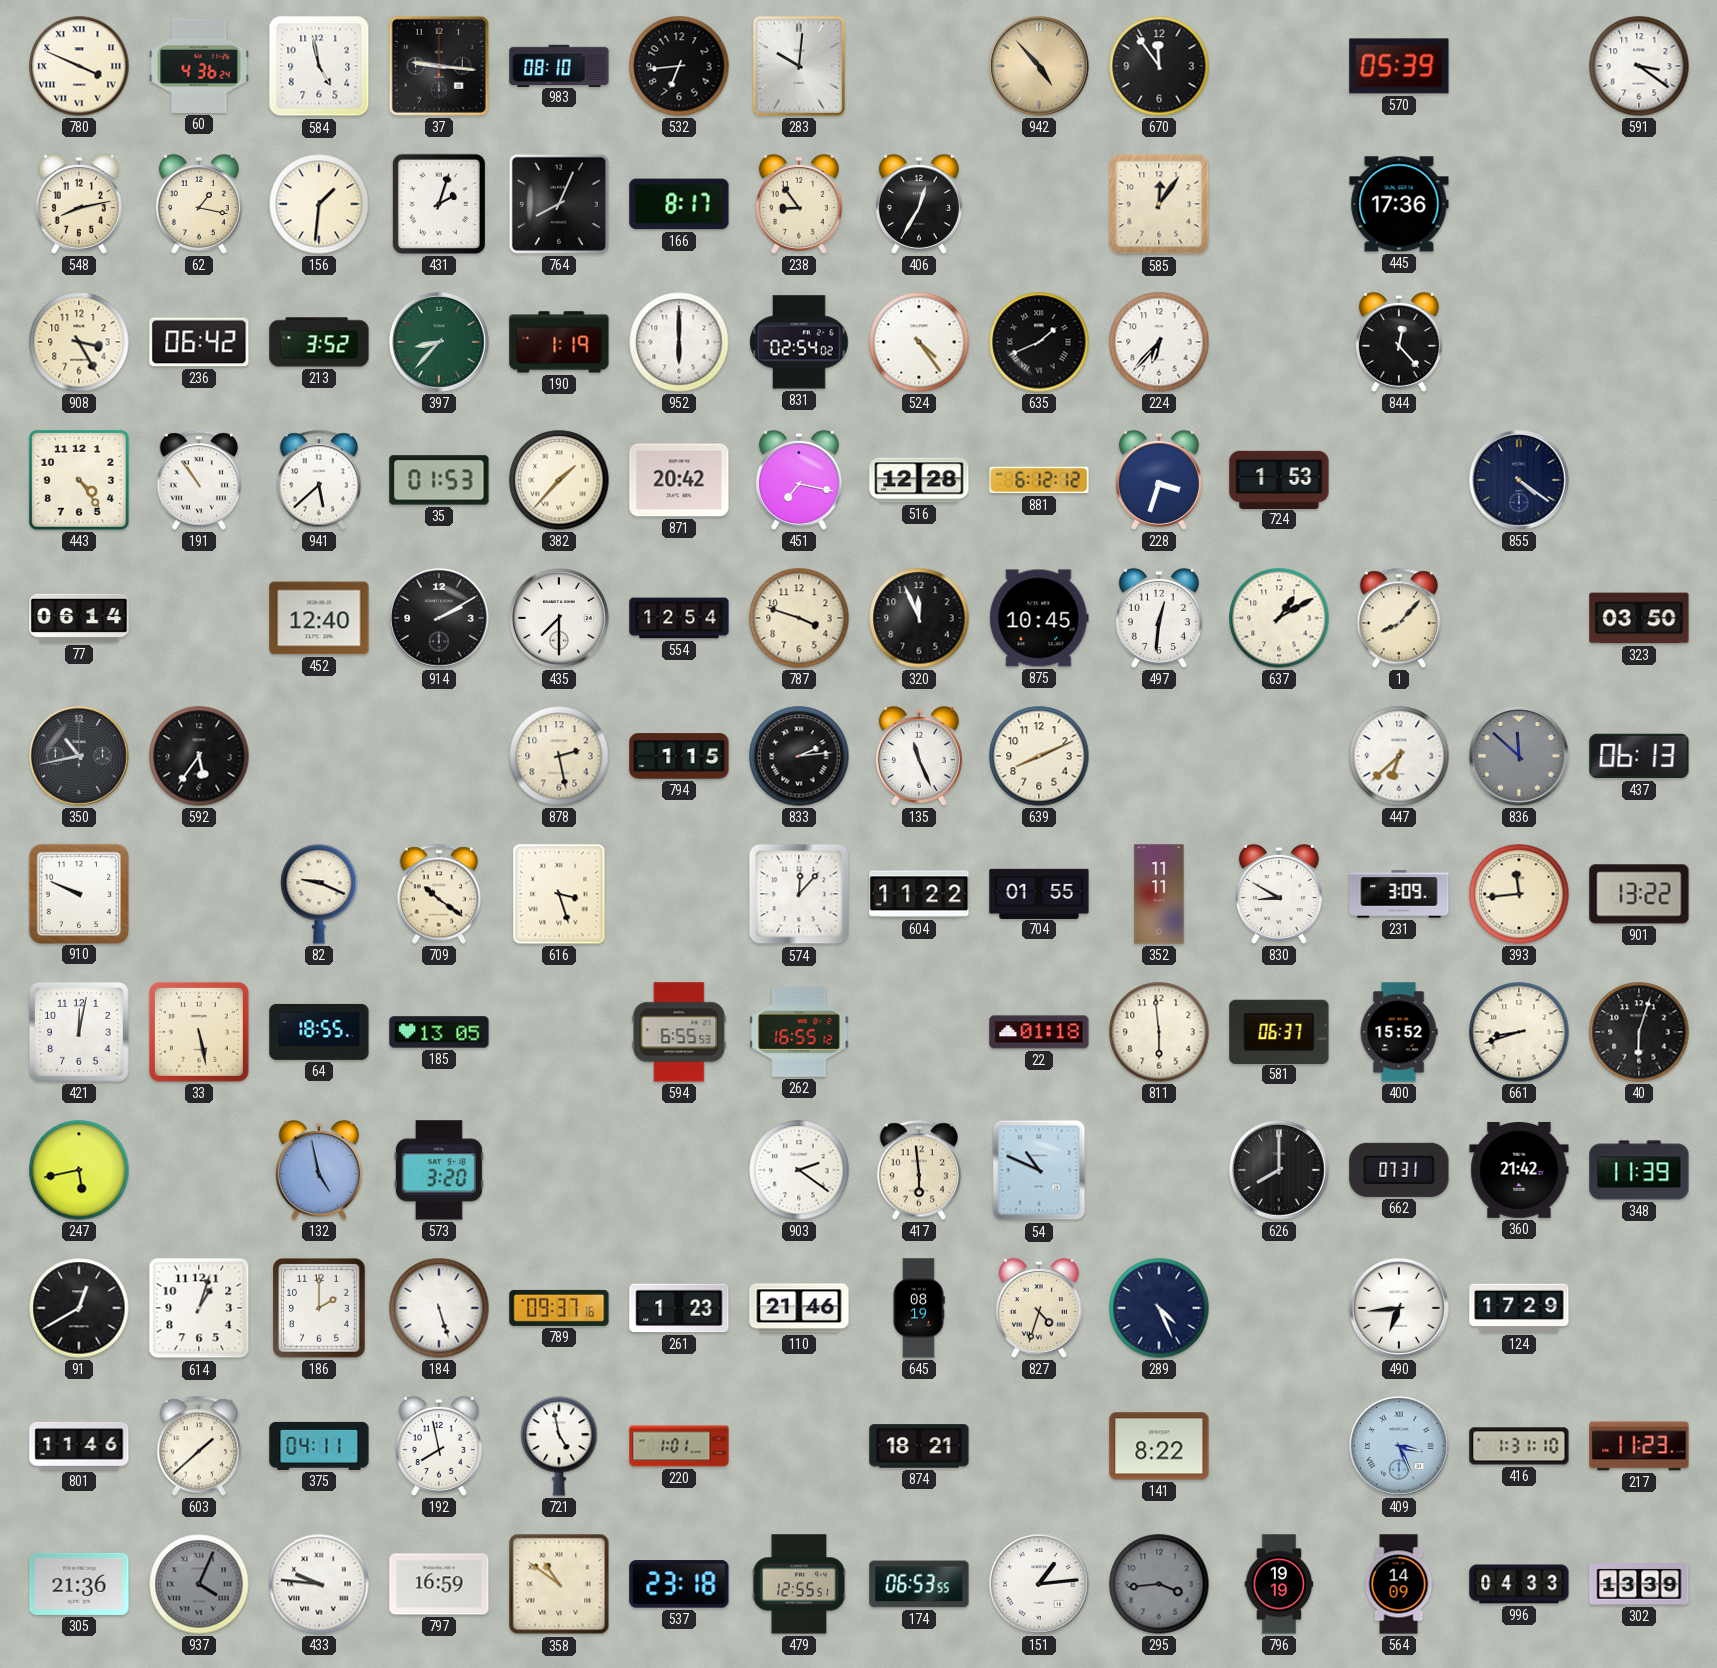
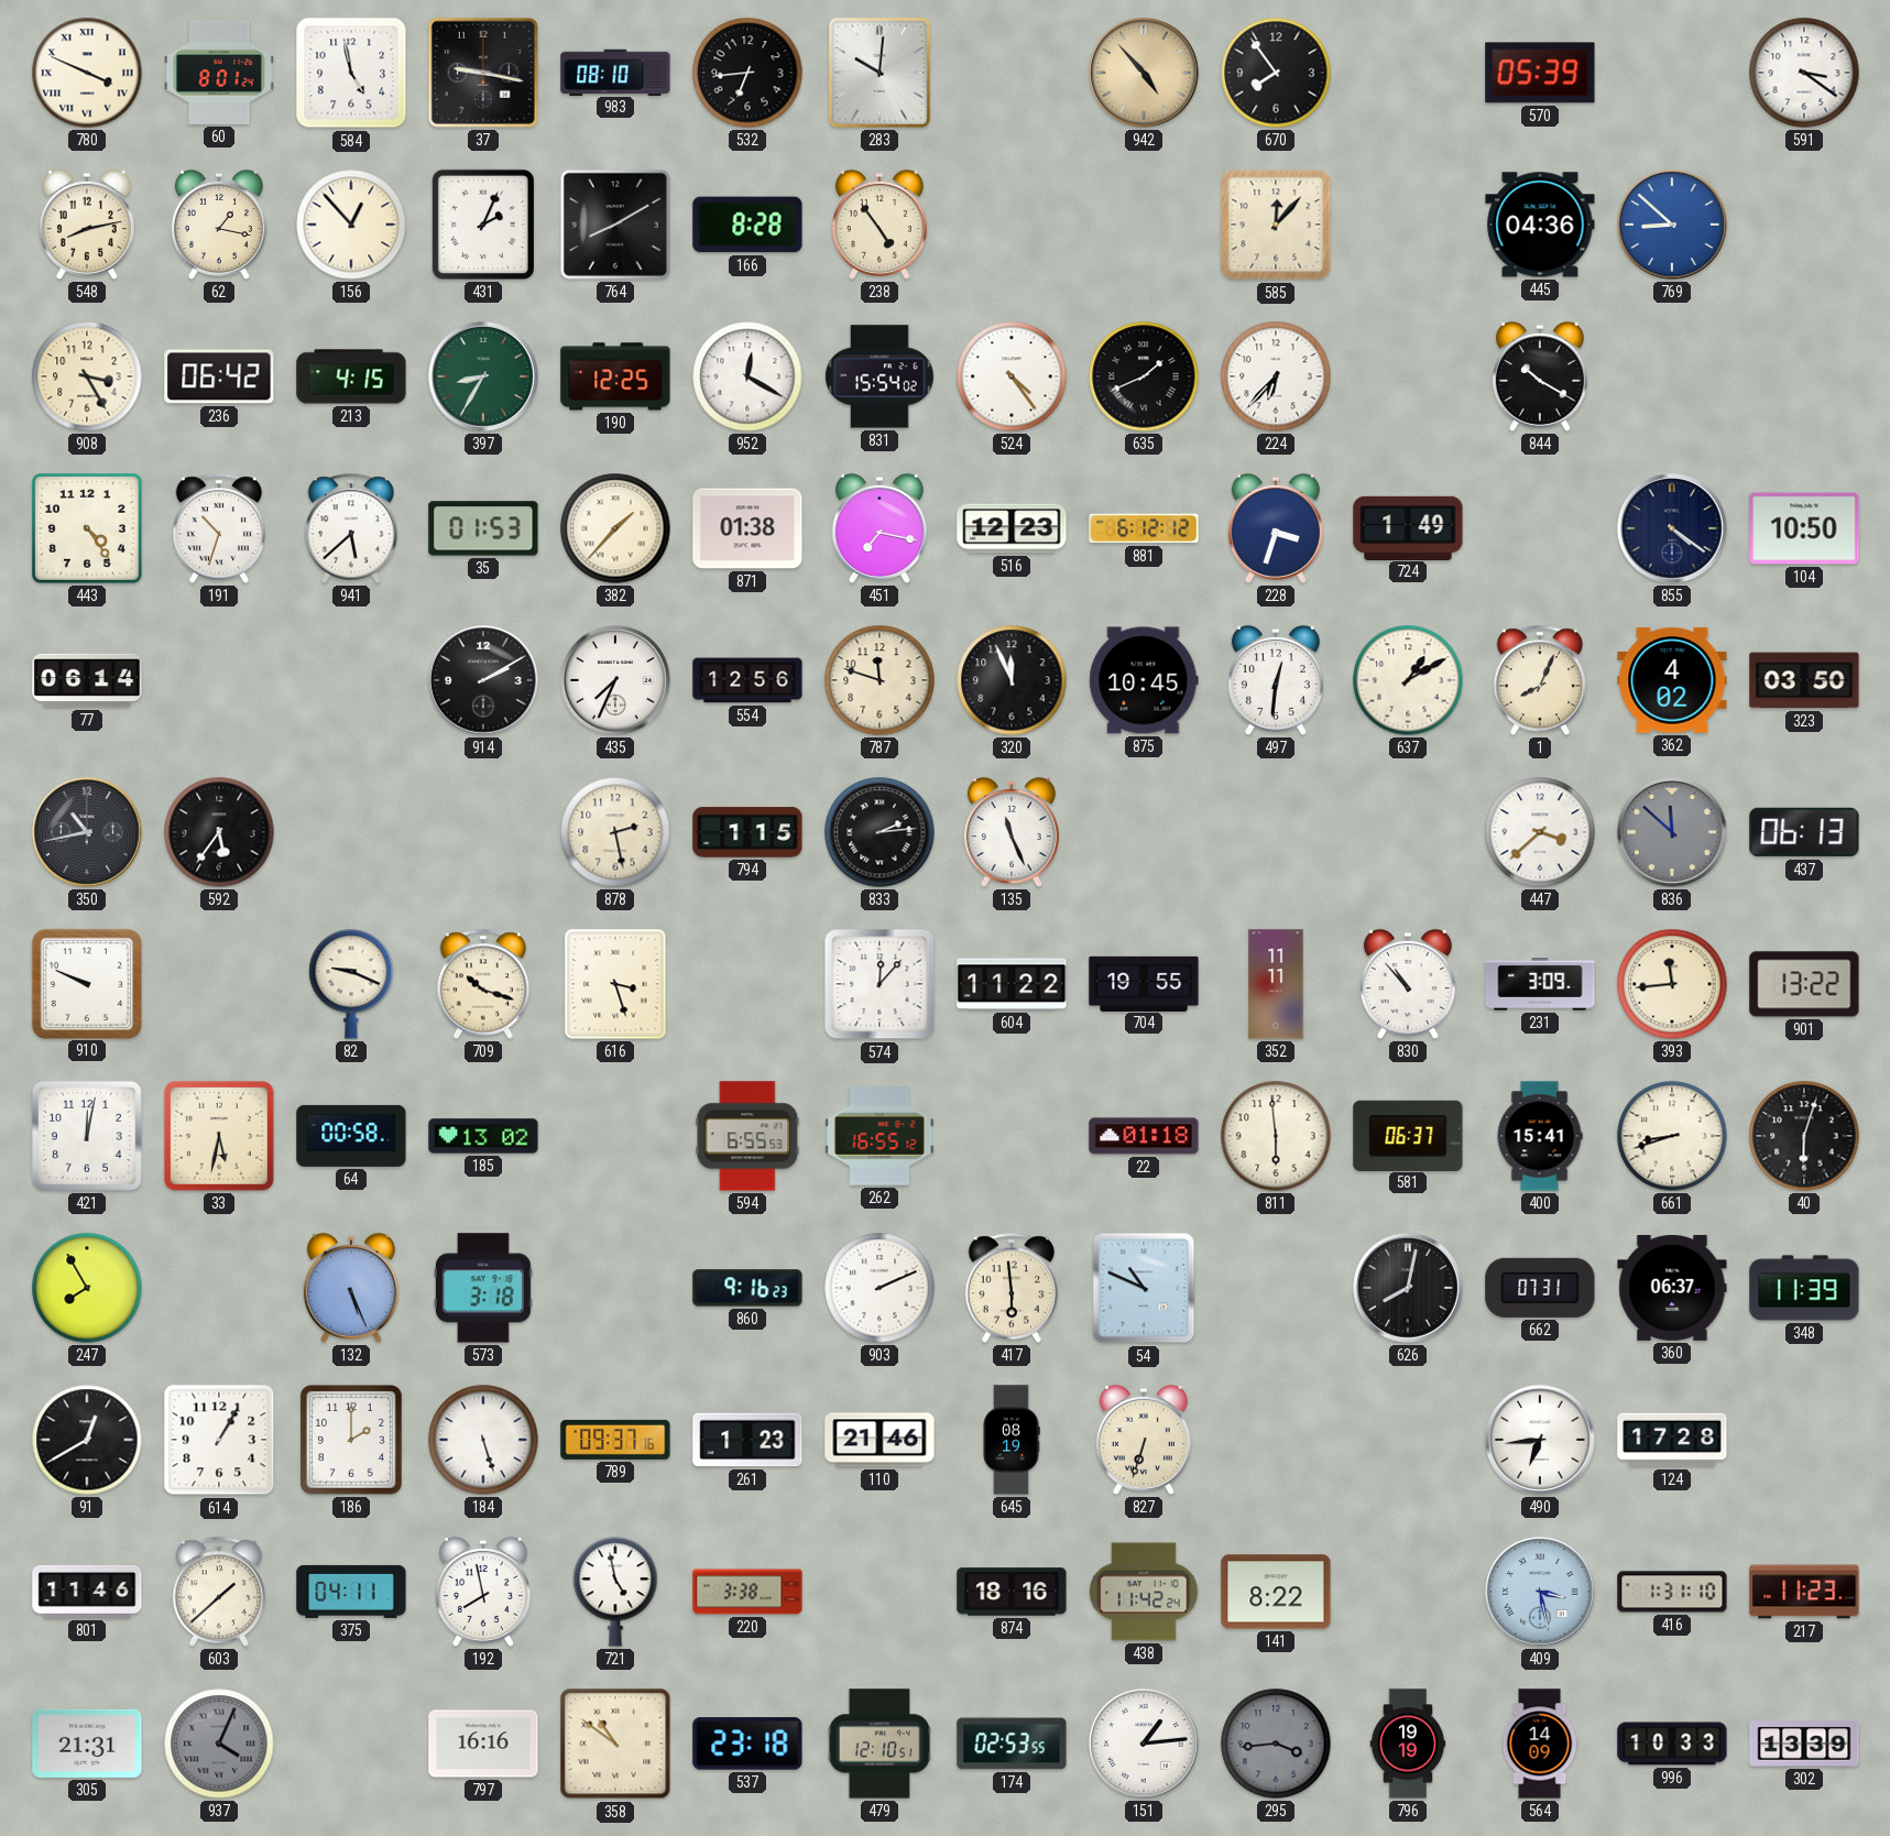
60: 4:36 -> 8:01 (219, 73)
37: 9:16 -> 9:17 (483, 73)
670: 11:54 -> 7:54 (1276, 73)
156: 1:31 -> 12:53 (351, 225)
431: 2:03 -> 2:04 (483, 225)
764: 8:04 -> 8:10 (615, 225)
166: 8:17 -> 8:28 (747, 225)
238: 8:54 -> 4:54 (880, 225)
406: 12:35 -> none (919, 204)
585: 12:06 -> 12:07 (1276, 225)
445: 17:36 -> 04:36 (1540, 225)
769: none -> 8:52 (1672, 225)
213: 3:52 -> 4:15 (351, 376)
397: 8:37 -> 8:35 (483, 376)
190: 1:19 -> 12:25 (615, 376)
952: 6:00 -> 12:20 (747, 376)
831: 02:54 -> 15:54 (880, 376)
844: 12:23 -> 10:20 (1540, 376)
191: 10:54 -> 10:33 (219, 528)
871: 20:42 -> 01:38 (747, 528)
516: 12:28 -> 12:23 (1012, 528)
724: 1:53 -> 1:49 (1408, 527)
104: none -> 10:50 (1804, 528)
452: 12:40 -> none (319, 618)
435: 7:30 -> 7:34 (615, 680)
554: 12:54 -> 12:56 (747, 680)
787: 3:48 -> 11:48 (880, 680)
1: 8:07 -> 8:04 (1540, 680)
362: none -> 4:02 (1672, 680)
639: 8:11 -> none (1039, 756)
447: 6:38 -> 3:38 (1540, 832)
709: 10:21 -> 10:18 (483, 984)
704: 01:55 -> 19:55 (1144, 983)
830: 8:50 -> 10:53 (1408, 984)
33: 5:28 -> 5:32 (219, 1136)
64: 18:55 -> 00:58 (351, 1136)
185: 13:05 -> 13:02 (483, 1136)
400: 15:52 -> 15:41 (1540, 1136)
247: 5:43 -> 7:55 (87, 1288)
132: 4:58 -> 5:26 (351, 1288)
573: 3:20 -> 3:18 (483, 1288)
860: none -> 9:16 (747, 1288)
903: 2:21 -> 2:11 (880, 1288)
626: 8:00 -> 8:02 (1408, 1288)
360: 21:42 -> 06:37 (1672, 1288)
614: 1:03 -> 1:05 (219, 1440)
827: 4:33 -> 6:33 (1144, 1440)
289: 4:26 -> none (1159, 1308)
124: 17:29 -> 17:28 (1672, 1440)
220: 1:01 -> 3:38 (747, 1592)
874: 18:21 -> 18:16 (1012, 1592)
438: none -> 11:42 (1144, 1592)
409: 3:26 -> 3:28 (1540, 1592)
305: 21:36 -> 21:31 (87, 1744)
433: 9:46 -> none (319, 1584)
797: 16:59 -> 16:16 (483, 1744)
479: 12:55 -> 12:10 (880, 1744)
174: 06:53 -> 02:53 (1012, 1744)
996: 04:33 -> 10:33 (1672, 1744)
